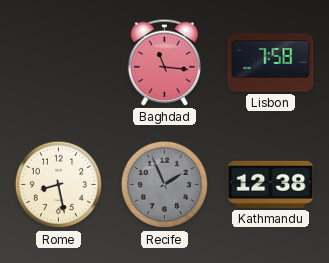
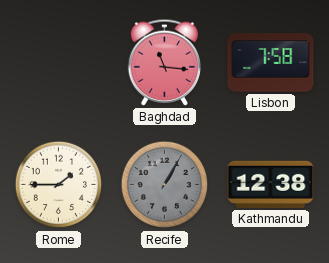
Rome: 8:28 -> 1:45 (59, 185)
Recife: 1:56 -> 1:05 (165, 185)
